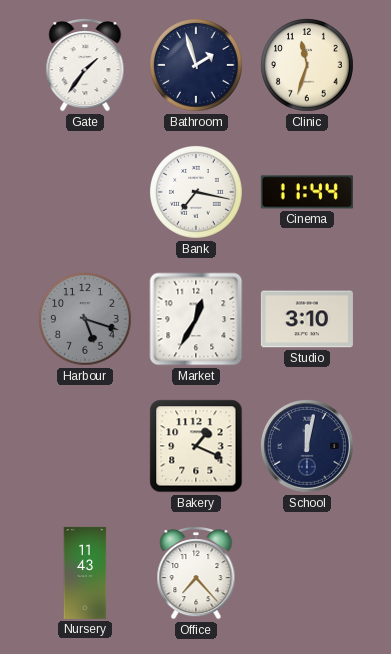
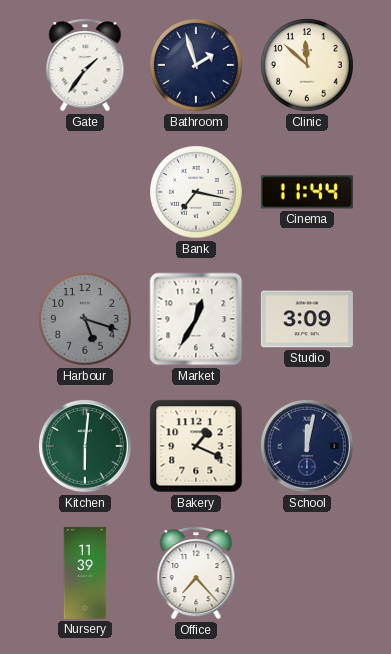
Clinic: 11:33 -> 11:52 (308, 66)
Studio: 3:10 -> 3:09 (307, 319)
Kitchen: none -> 6:01 (85, 446)
Nursery: 11:43 -> 11:39 (85, 573)
